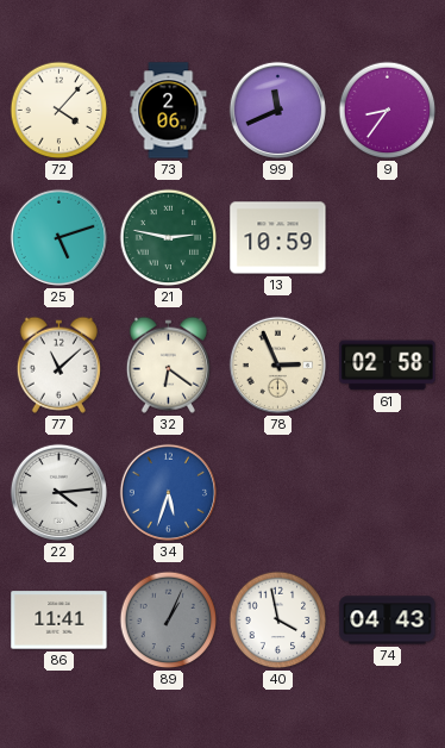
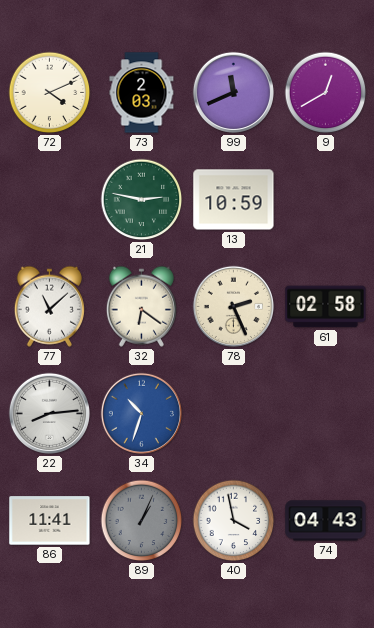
72: 4:07 -> 4:11 (50, 93)
73: 2:06 -> 2:03 (142, 93)
9: 8:36 -> 12:40 (326, 93)
25: 5:12 -> none (58, 237)
78: 2:56 -> 2:26 (233, 306)
22: 4:14 -> 8:14 (49, 413)
34: 5:33 -> 10:33 (141, 413)
